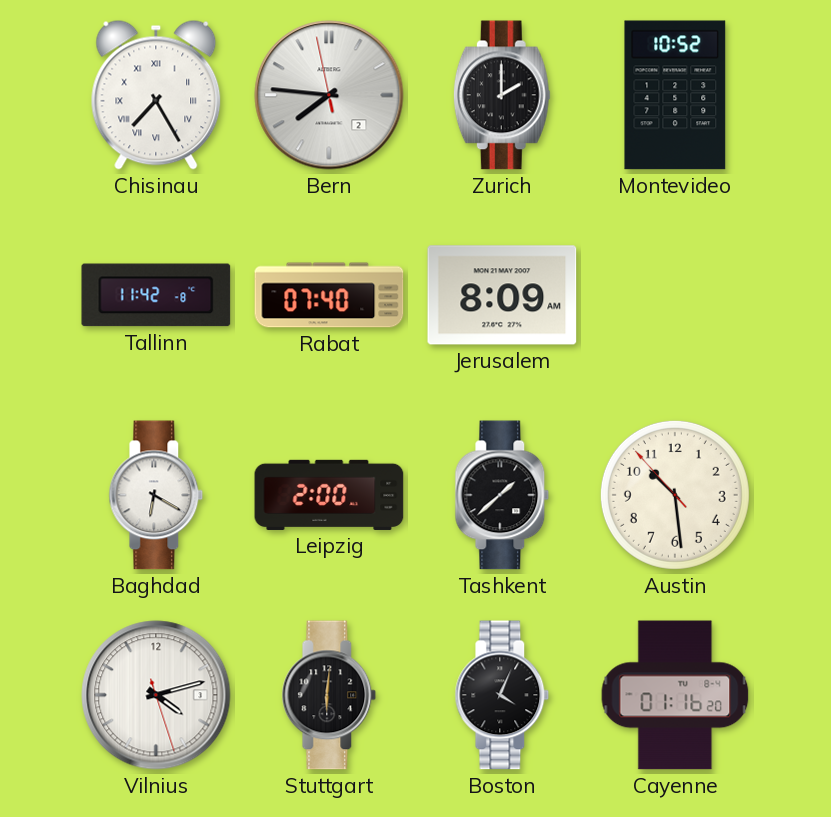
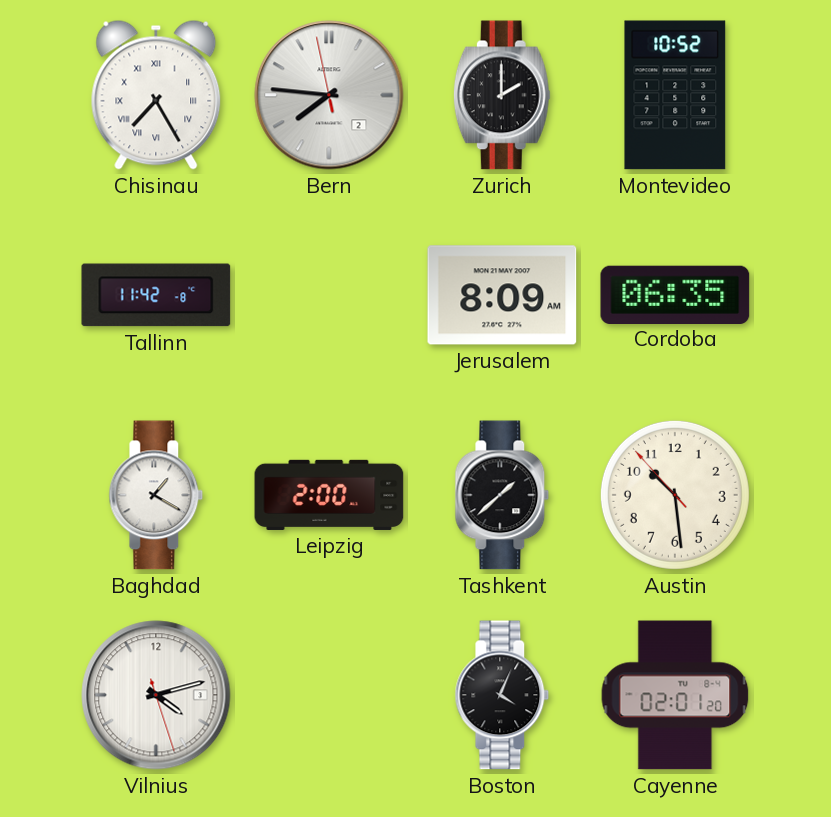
Rabat: 07:40 -> none (329, 295)
Cordoba: none -> 06:35 (675, 294)
Baghdad: 6:20 -> 1:20 (156, 495)
Stuttgart: 6:01 -> none (329, 695)
Cayenne: 01:16 -> 02:01 (675, 695)
